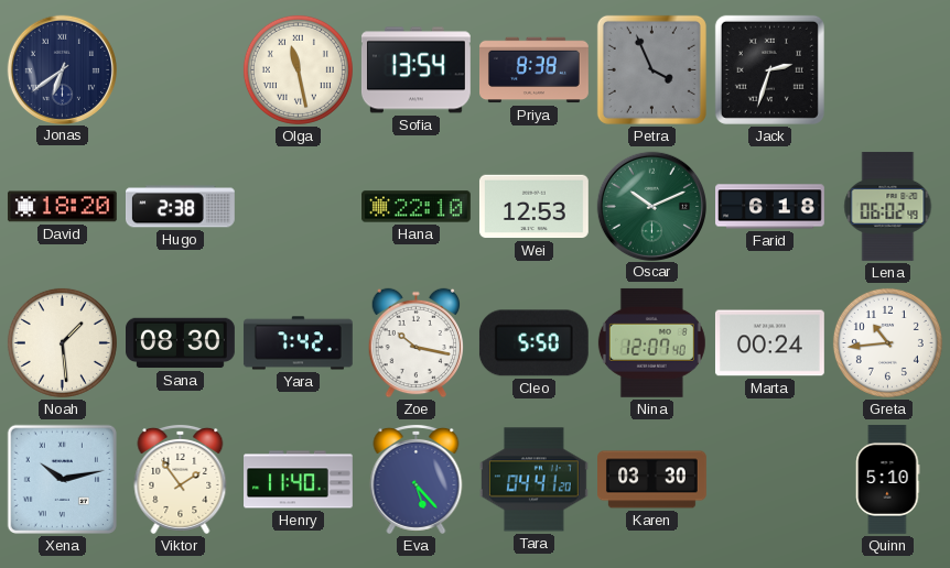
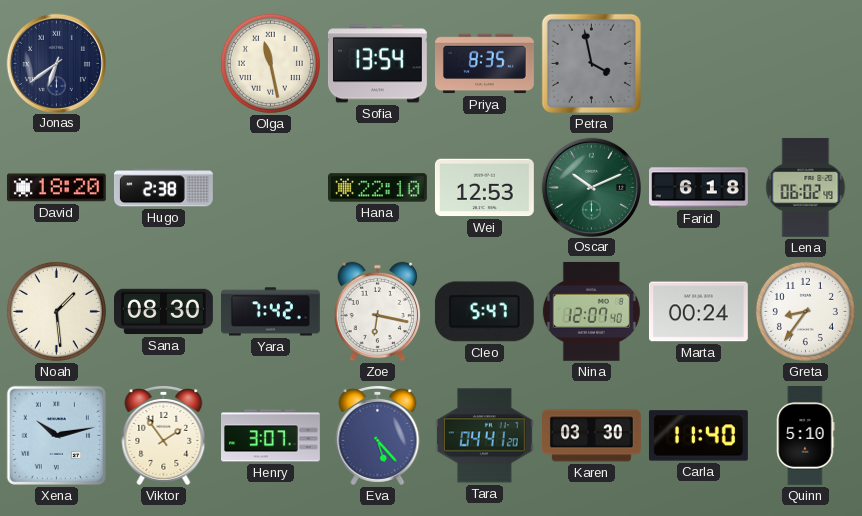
Priya: 8:38 -> 8:35 (485, 64)
Petra: 3:56 -> 3:58 (591, 63)
Jack: 2:33 -> none (769, 69)
Zoe: 10:17 -> 6:17 (378, 312)
Cleo: 5:50 -> 5:47 (484, 312)
Greta: 10:44 -> 8:36 (805, 311)
Henry: 11:40 -> 3:07 (271, 436)
Carla: none -> 11:40 (698, 436)
